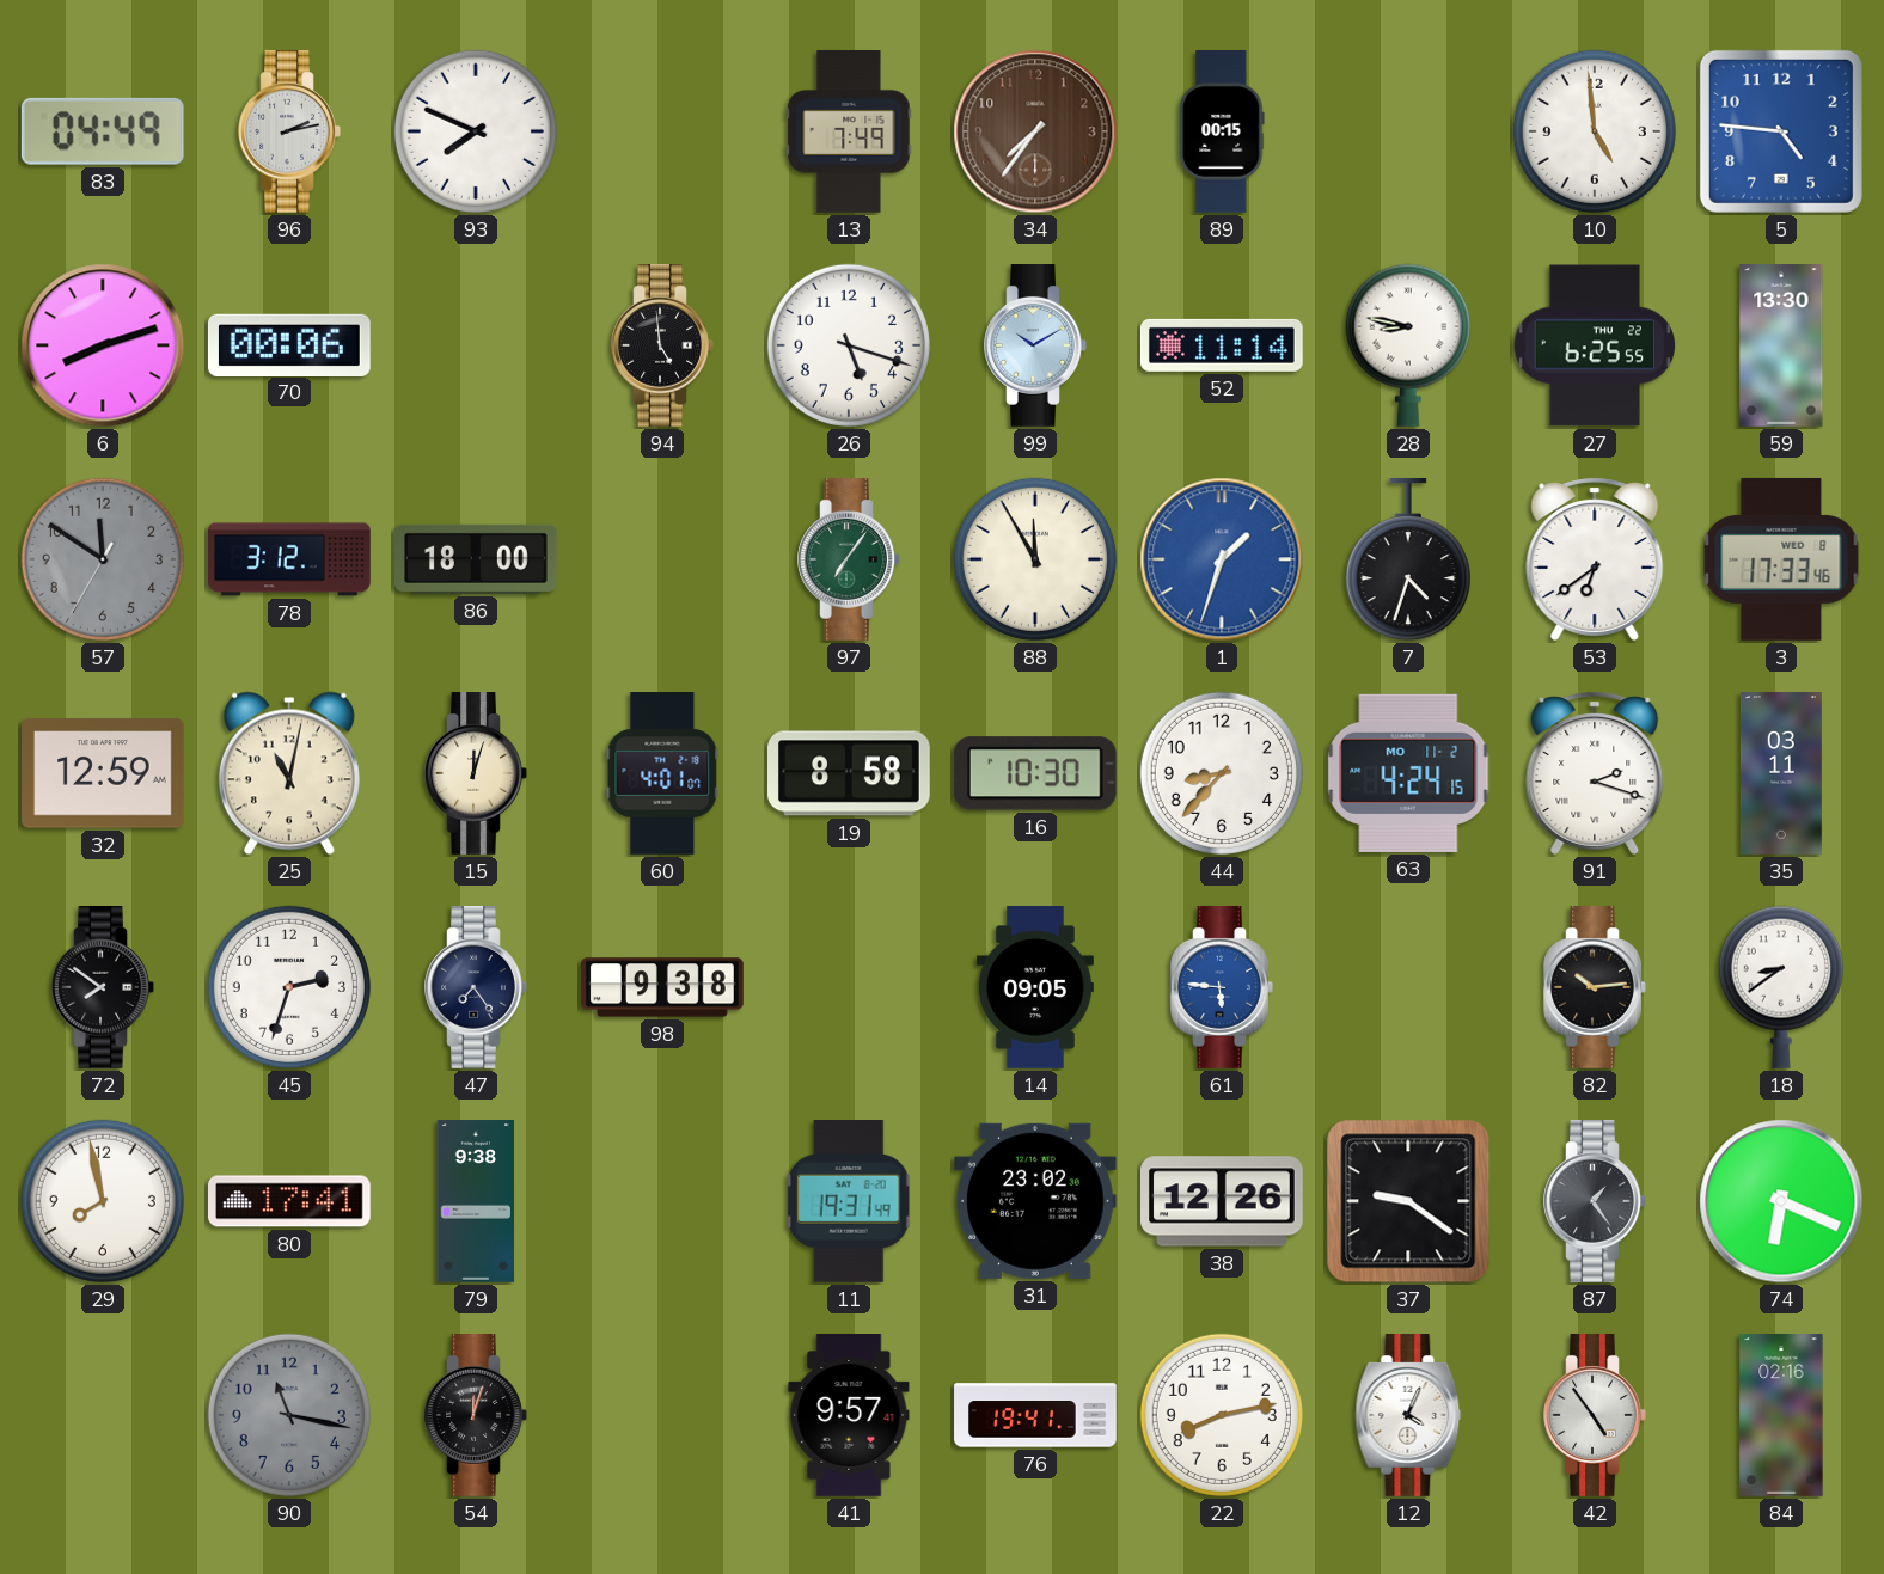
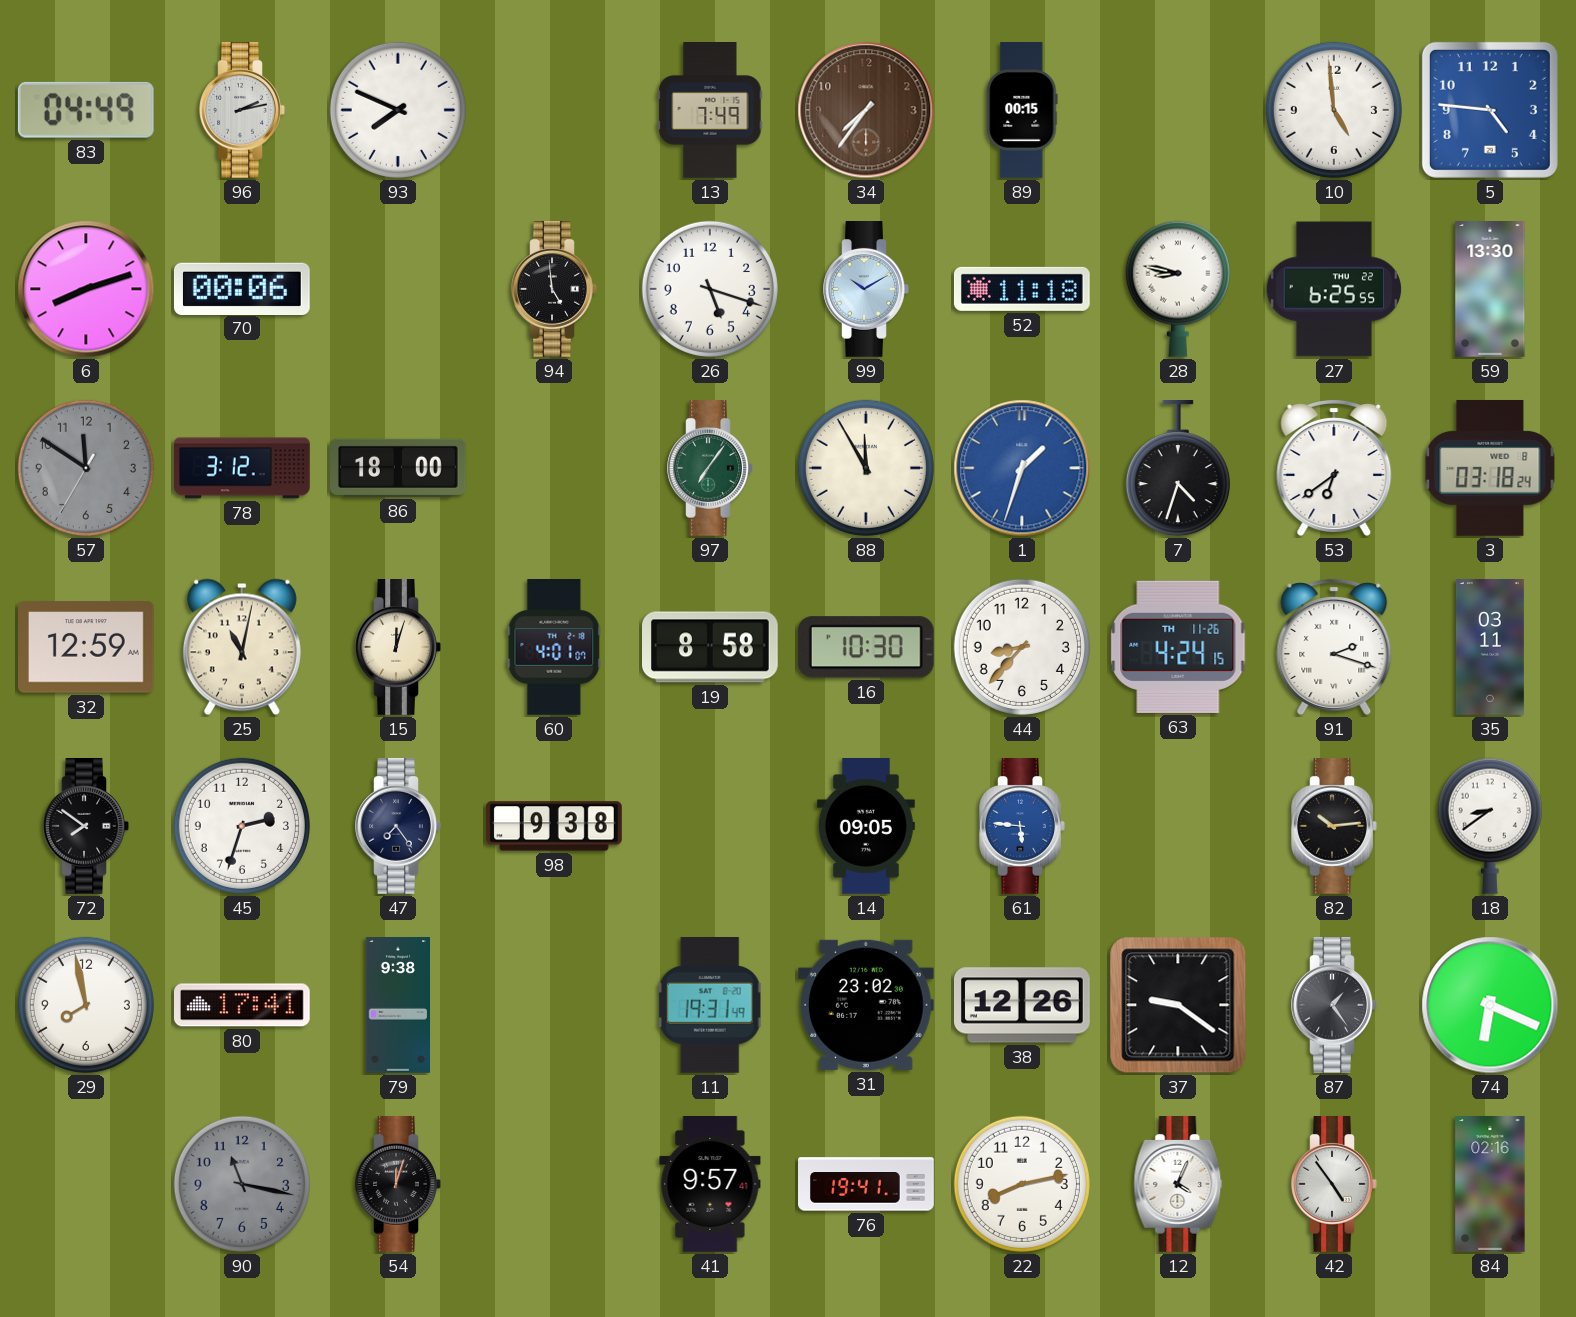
52: 11:14 -> 11:18 (1022, 289)
3: 17:33 -> 03:18 (1490, 468)
63 date: MO 11-2 -> TH 11-26 (1178, 647)
